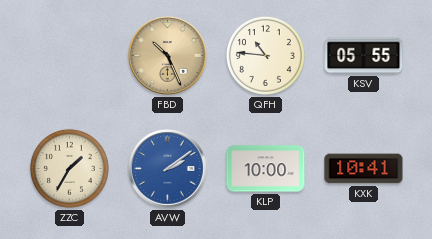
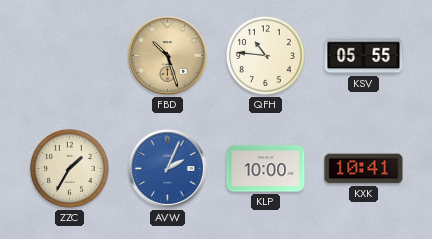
FBD: 10:26 -> 10:27 (168, 56)
AVW: 2:09 -> 2:04 (168, 169)
